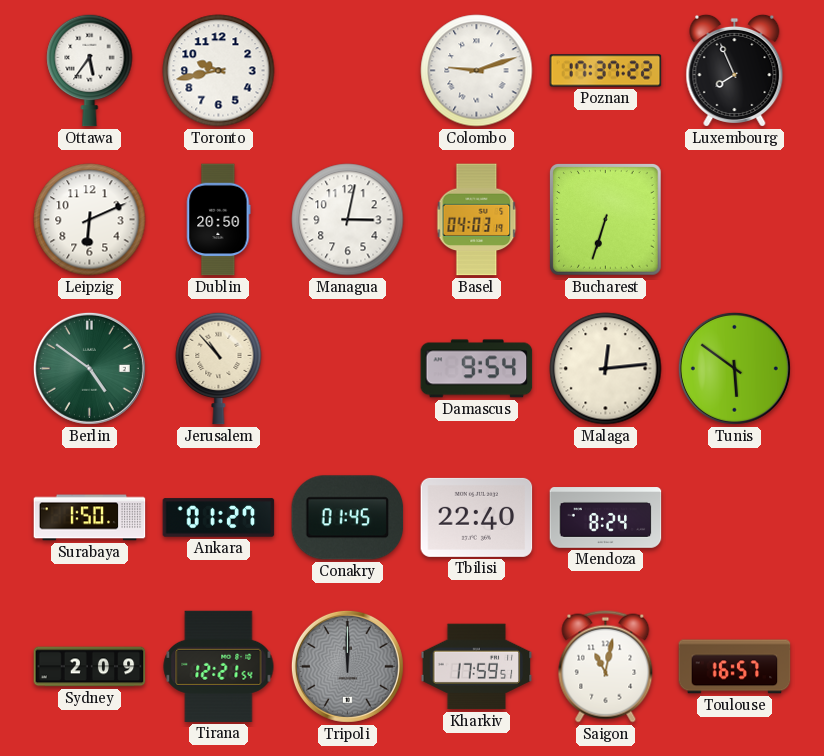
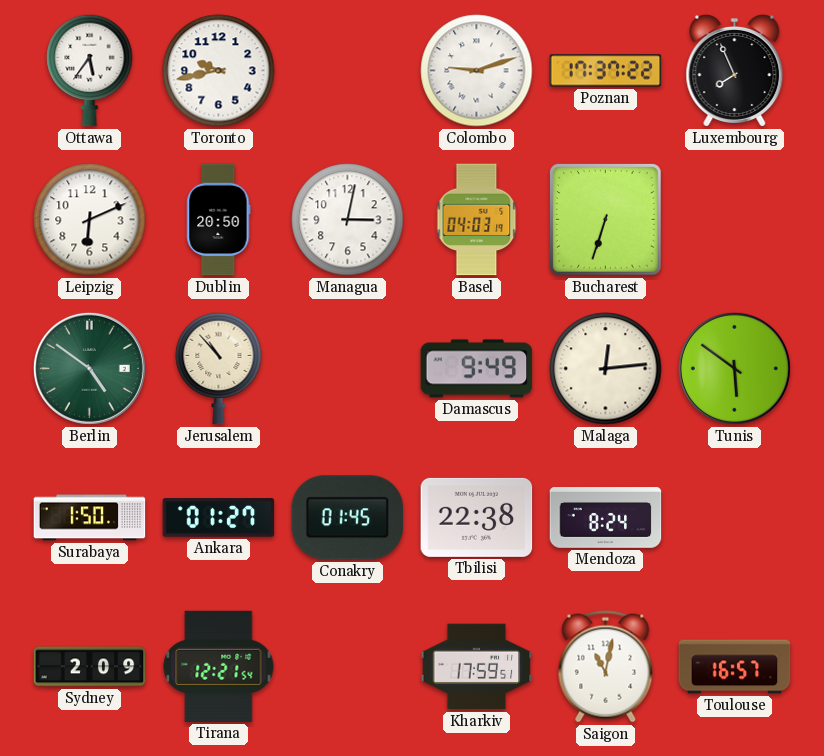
Damascus: 9:54 -> 9:49 (477, 369)
Tbilisi: 22:40 -> 22:38 (477, 517)
Tripoli: 12:00 -> none (347, 666)
